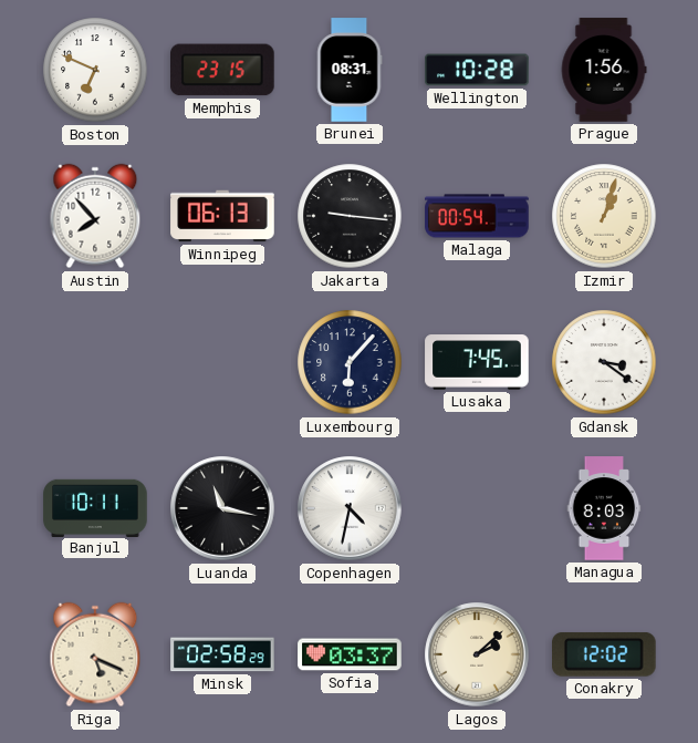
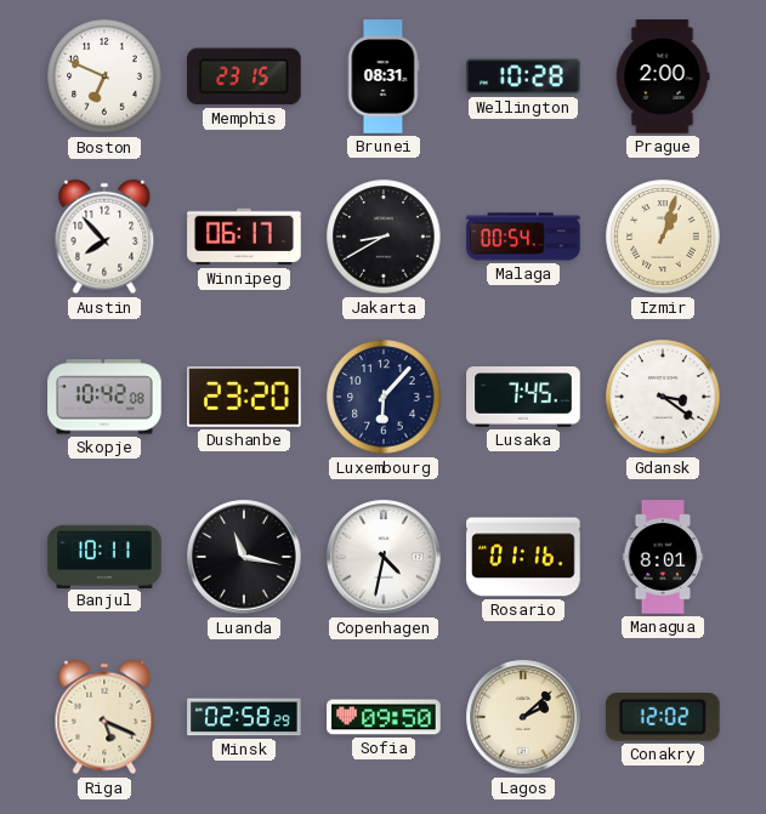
Prague: 1:56 -> 2:00 (663, 76)
Winnipeg: 06:13 -> 06:17 (244, 237)
Jakarta: 9:16 -> 8:40 (384, 237)
Skopje: none -> 10:42 (104, 397)
Dushanbe: none -> 23:20 (244, 397)
Rosario: none -> 01:16 (523, 557)
Managua: 8:03 -> 8:01 (663, 557)
Sofia: 03:37 -> 09:50 (384, 717)
